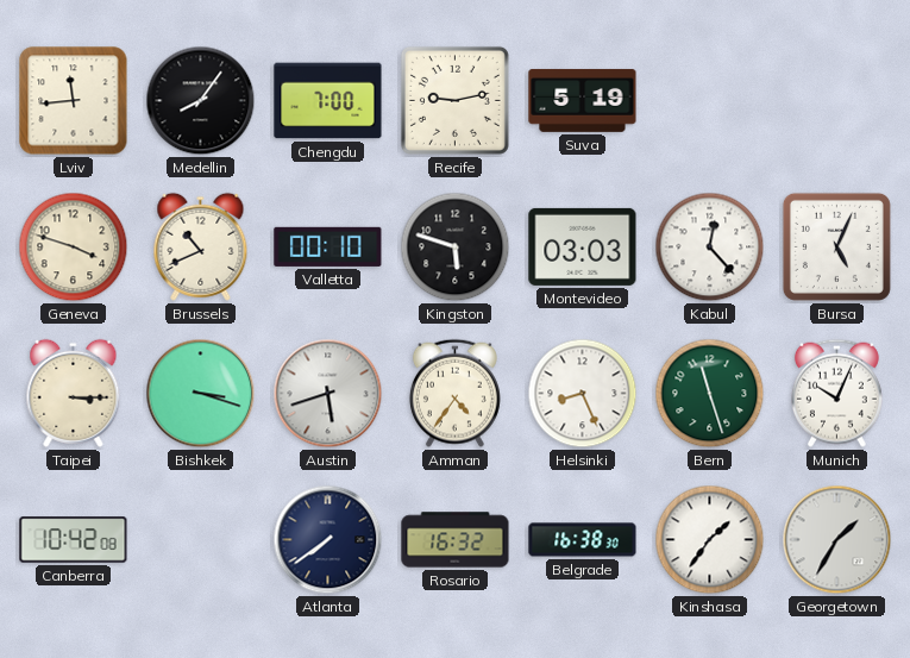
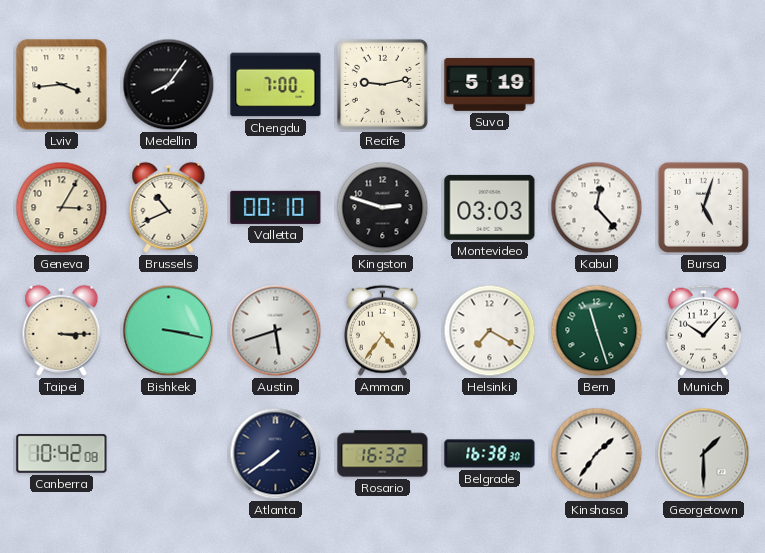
Lviv: 11:44 -> 3:44 (62, 85)
Geneva: 3:48 -> 3:05 (62, 208)
Kingston: 5:48 -> 2:48 (383, 208)
Bursa: 5:04 -> 5:03 (703, 207)
Bishkek: 3:18 -> 3:17 (169, 331)
Helsinki: 8:26 -> 7:20 (490, 331)
Munich: 10:04 -> 10:07 (703, 330)
Georgetown: 1:35 -> 1:30 (704, 454)
